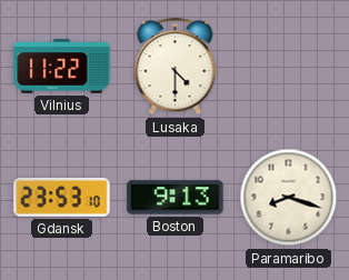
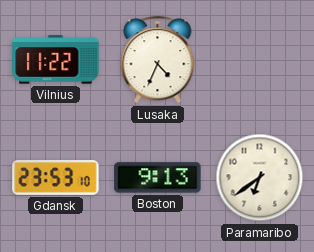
Lusaka: 4:30 -> 4:34 (158, 60)
Paramaribo: 8:18 -> 6:39 (260, 178)
